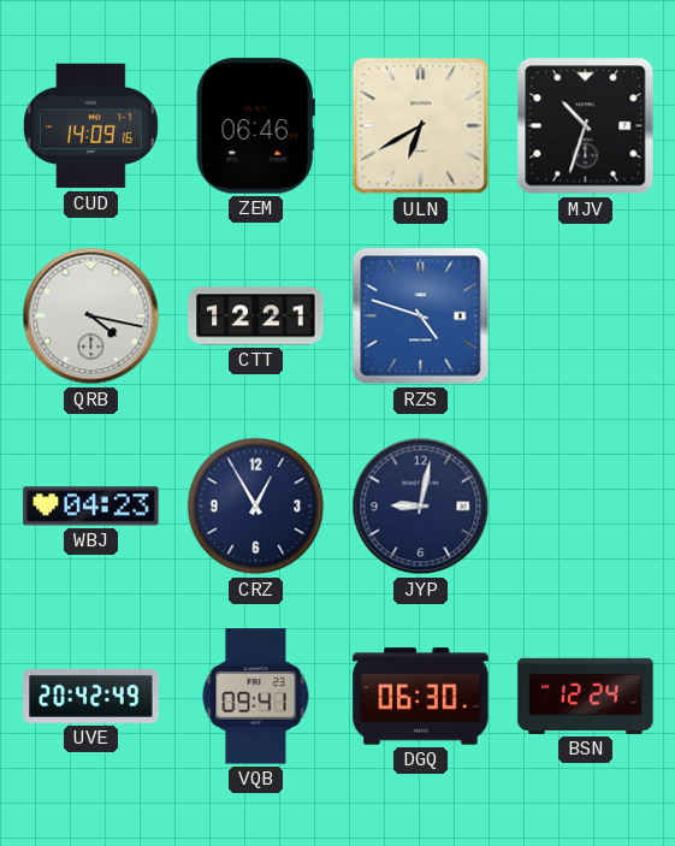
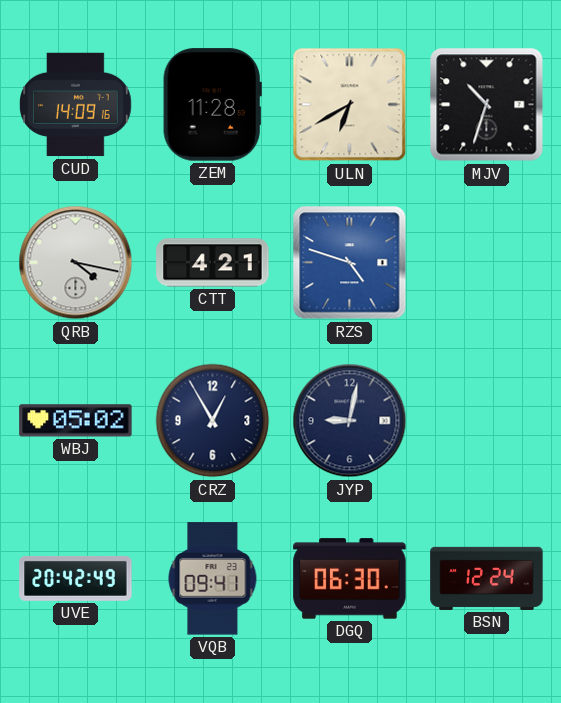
ZEM: 06:46 -> 11:28 (212, 105)
CTT: 12:21 -> 4:21 (213, 263)
WBJ: 04:23 -> 05:02 (76, 421)
